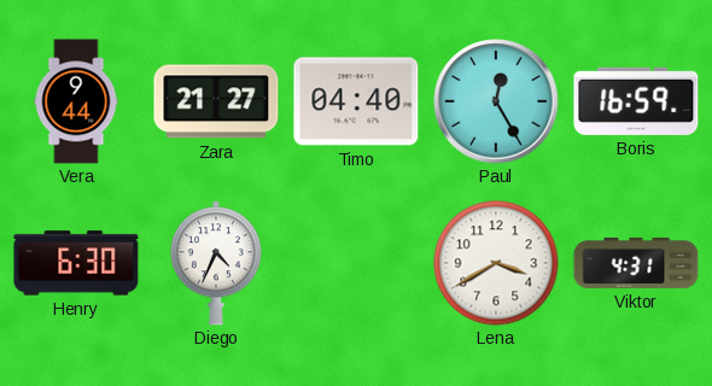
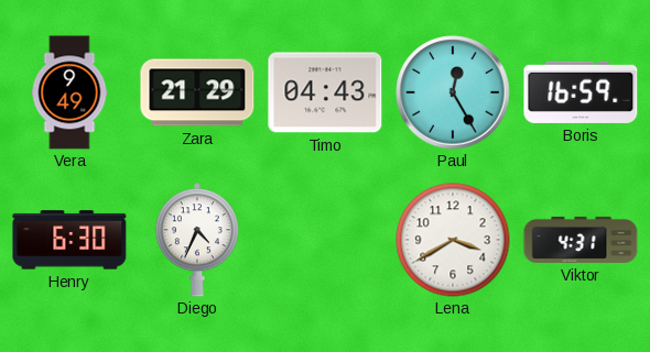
Vera: 9:44 -> 9:49 (69, 92)
Zara: 21:27 -> 21:29 (197, 92)
Timo: 04:40 -> 04:43 (325, 92)
